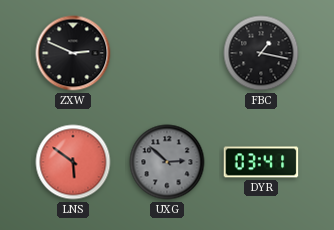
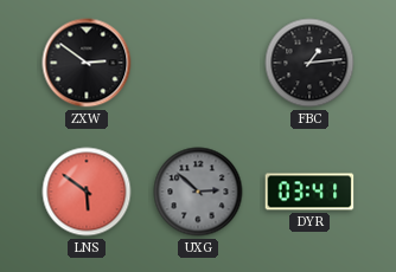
ZXW: 2:49 -> 2:51 (87, 63)
FBC: 1:17 -> 1:14 (309, 63)
